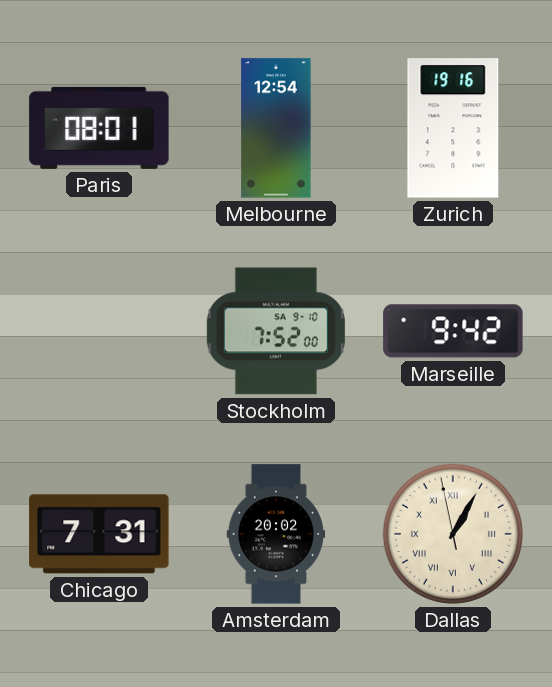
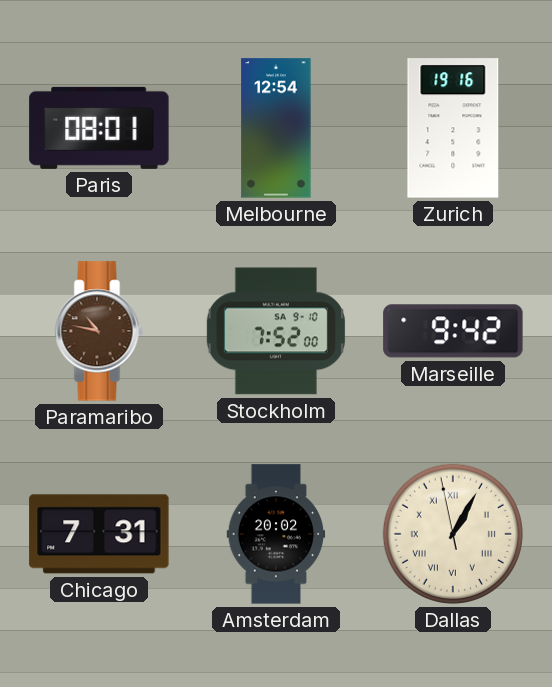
Paramaribo: none -> 10:47 (99, 331)
